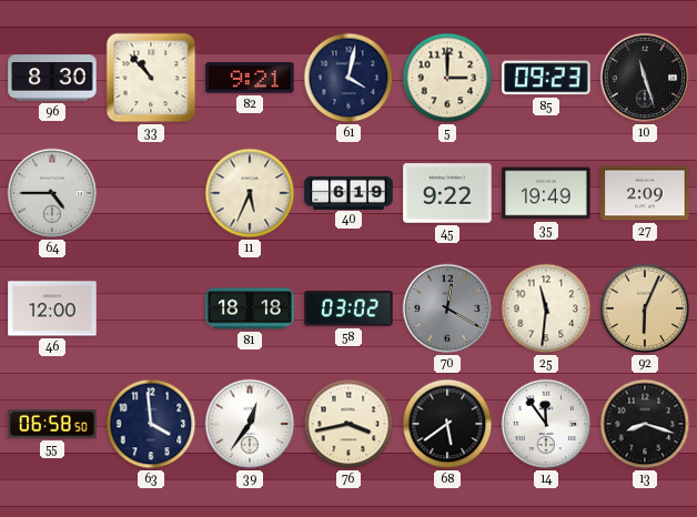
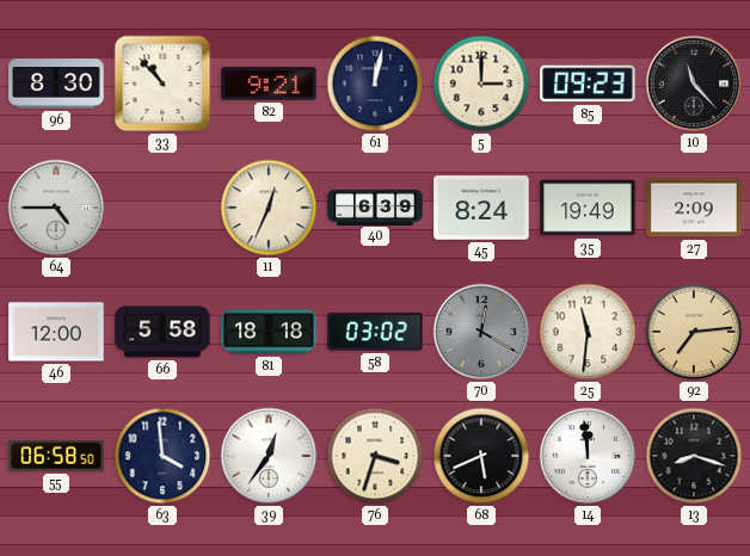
61: 4:02 -> 12:02 (375, 84)
10: 11:27 -> 11:23 (694, 84)
11: 5:34 -> 12:34 (269, 208)
40: 6:19 -> 6:39 (375, 206)
45: 9:22 -> 8:24 (481, 208)
66: none -> 5:58 (162, 332)
92: 6:04 -> 7:14 (694, 332)
76: 3:43 -> 3:33 (375, 456)
68: 5:39 -> 5:41 (481, 456)
14: 11:54 -> 11:59 (588, 456)
